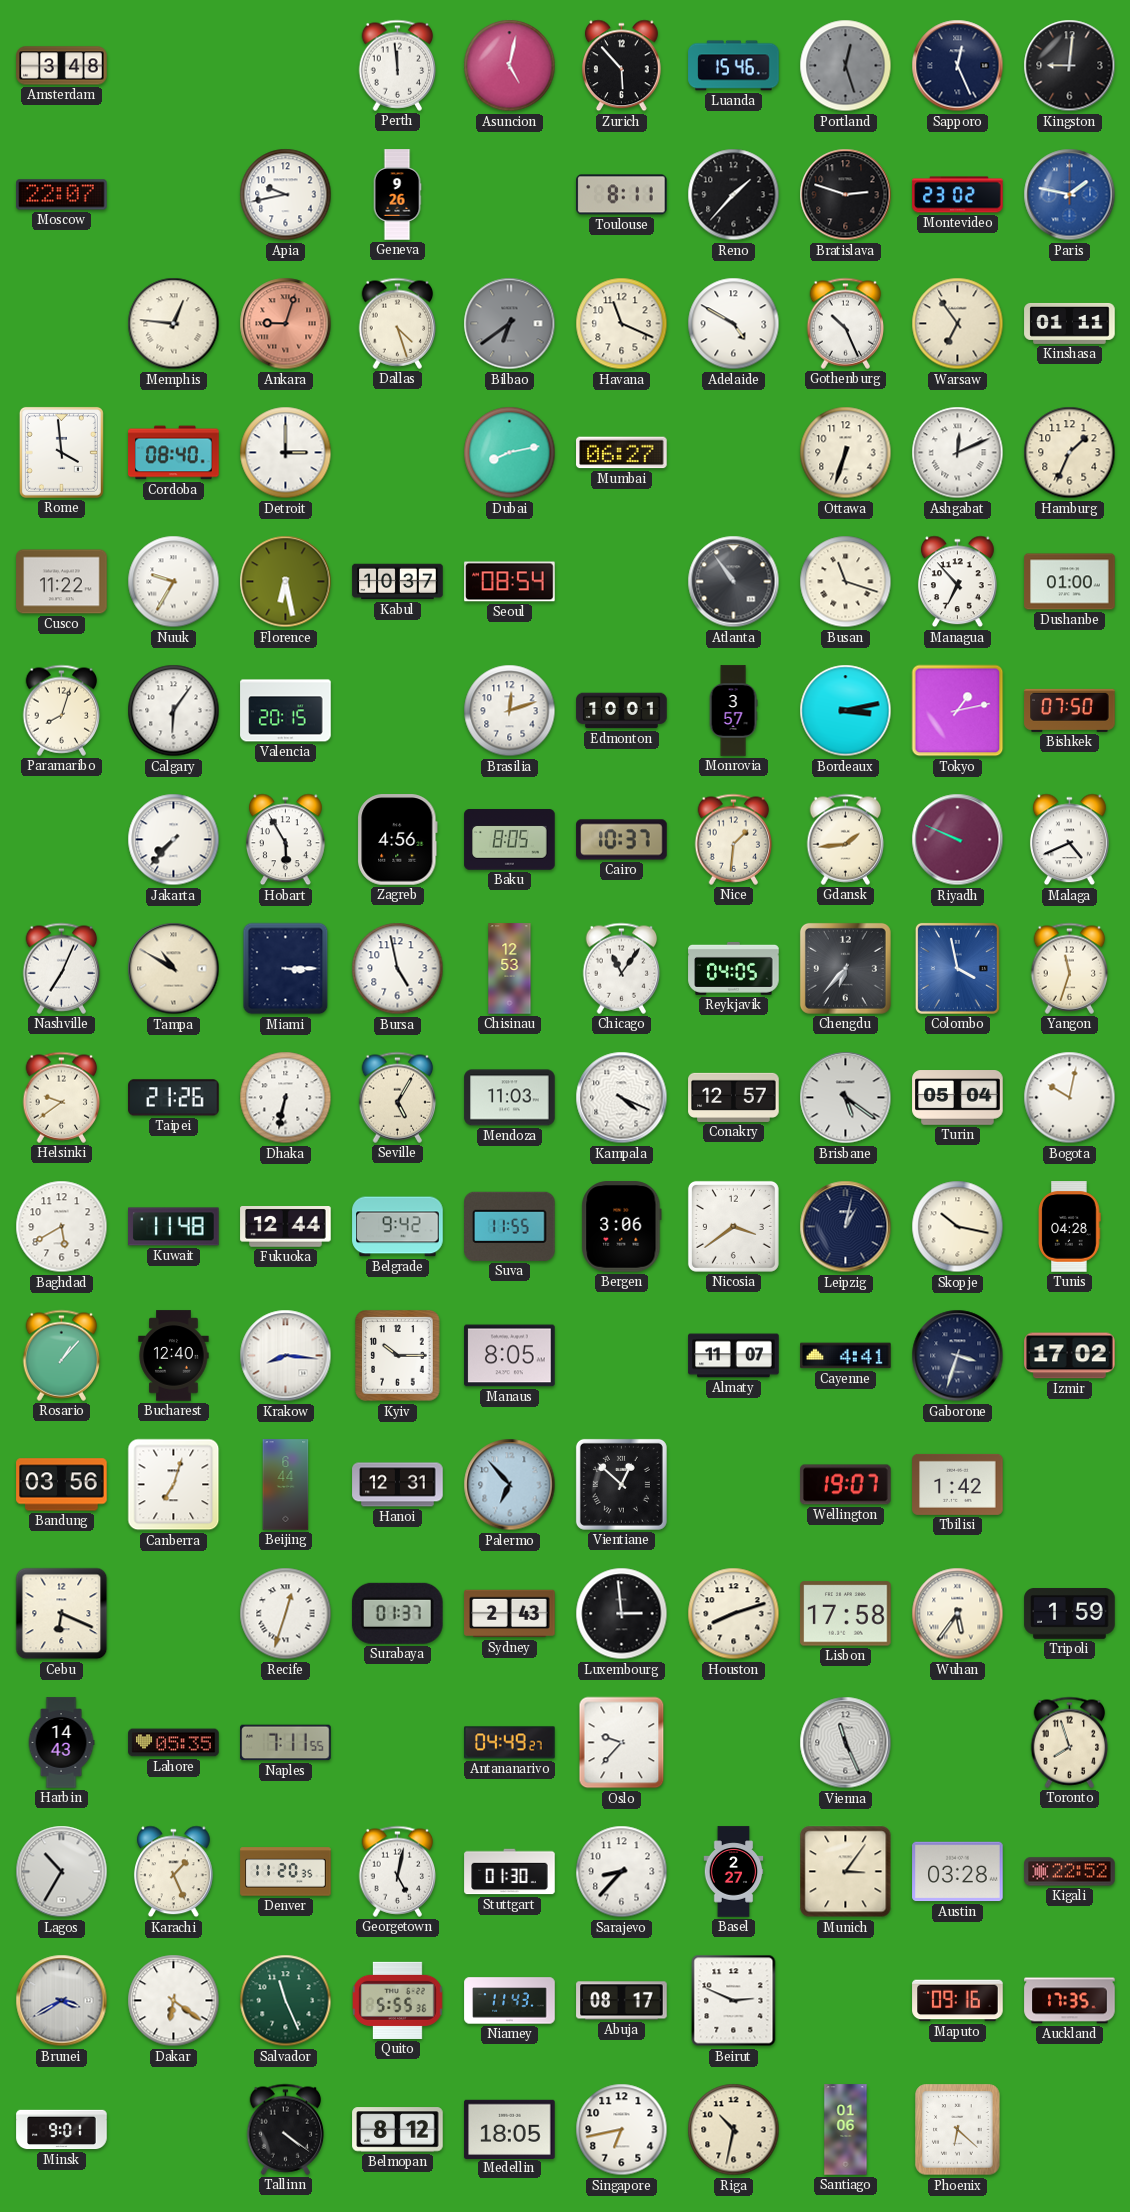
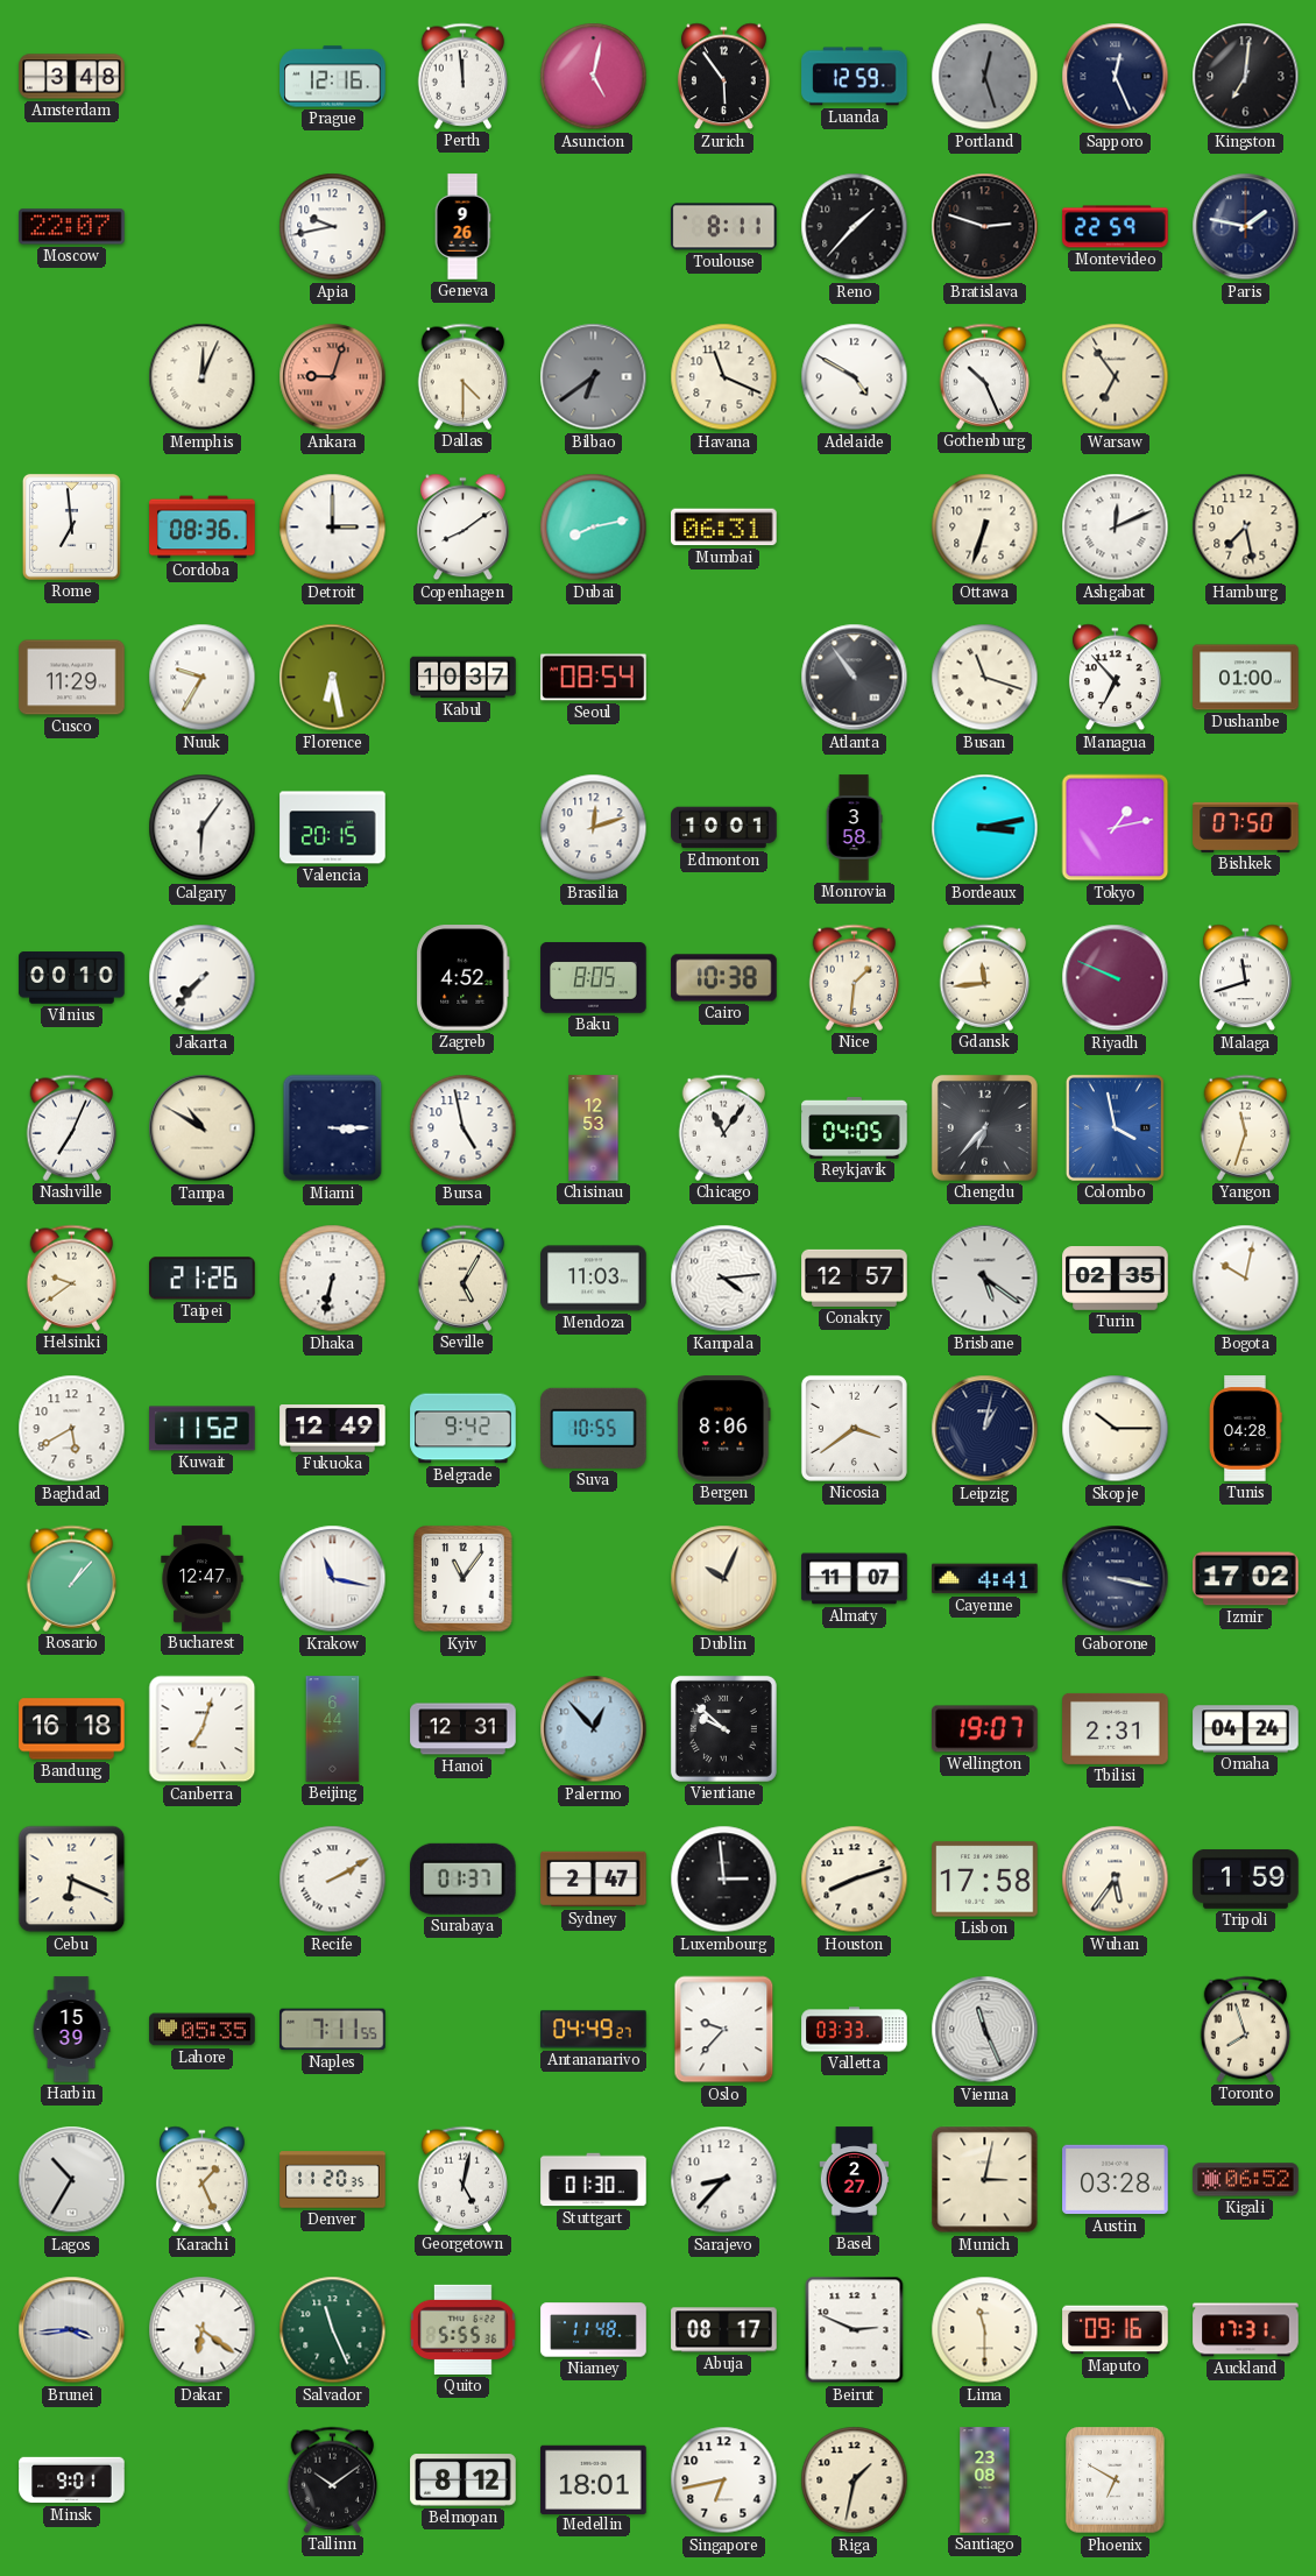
Prague: none -> 12:16 (333, 77)
Zurich: 5:53 -> 5:54 (723, 77)
Luanda: 15:46 -> 12:59 (855, 77)
Kingston: 9:01 -> 7:01 (1246, 77)
Montevideo: 23:02 -> 22:59 (1116, 227)
Paris dial: blue -> navy (1246, 227)
Memphis: 12:46 -> 12:04 (203, 377)
Dallas: 4:27 -> 4:30 (464, 376)
Kinshasa: 01:11 -> none (1070, 323)
Rome: 3:59 -> 6:59 (71, 526)
Cordoba: 08:40 -> 08:36 (203, 528)
Copenhagen: none -> 8:09 (462, 528)
Mumbai: 06:27 -> 06:31 (724, 528)
Hamburg: 1:34 -> 7:28 (1246, 528)
Cusco: 11:22 -> 11:29 (72, 678)
Paramaribo: 8:03 -> none (62, 710)
Monrovia: 3:57 -> 3:58 (854, 828)
Vilnius: none -> 00:10 (72, 978)
Hobart: 5:55 -> none (285, 840)
Zagreb: 4:56 -> 4:52 (464, 978)
Cairo: 10:37 -> 10:38 (724, 978)
Gdansk: 1:44 -> 11:44 (985, 977)
Malaga: 4:41 -> 11:42 (1245, 978)
Kampala: 4:19 -> 4:14 (724, 1279)
Turin: 05:04 -> 02:35 (1116, 1279)
Kuwait: 11:48 -> 11:52 (203, 1429)
Fukuoka: 12:44 -> 12:49 (333, 1429)
Suva: 11:55 -> 10:55 (594, 1428)
Bergen: 3:06 -> 8:06 (724, 1429)
Skopje: 10:17 -> 10:15 (1116, 1429)
Bucharest: 12:40 -> 12:47 (203, 1579)
Krakow: 8:16 -> 11:17 (333, 1579)
Kyiv: 10:15 -> 11:06 (464, 1579)
Manaus: 8:05 -> none (510, 1356)
Dublin: none -> 10:04 (724, 1579)
Gaborone: 3:33 -> 3:17 (1116, 1579)
Bandung: 03:56 -> 16:18 (72, 1729)
Palermo: 6:53 -> 12:53 (594, 1729)
Vientiane: 12:52 -> 9:52 (723, 1728)
Tbilisi: 1:42 -> 2:31 (1116, 1728)
Omaha: none -> 04:24 (1246, 1729)
Recife: 12:33 -> 2:10 (333, 1880)
Sydney: 2:43 -> 2:47 (594, 1880)
Harbin: 14:43 -> 15:39 (71, 2030)
Valletta: none -> 03:33 (855, 2030)
Munich: 3:06 -> 3:02 (985, 2180)
Kigali: 22:52 -> 06:52 (1246, 2180)
Brunei: 3:40 -> 3:44 (72, 2330)
Niamey: 11:43 -> 11:48 (594, 2330)
Lima: none -> 11:30 (985, 2330)
Auckland: 17:35 -> 17:31 (1246, 2330)
Tallinn: 4:21 -> 10:09 (333, 2479)
Medellin: 18:05 -> 18:01 (594, 2479)
Riga: 10:32 -> 1:32 (855, 2481)
Santiago: 01:06 -> 23:08 (985, 2481)
Phoenix: 6:22 -> 6:50 (1116, 2481)
